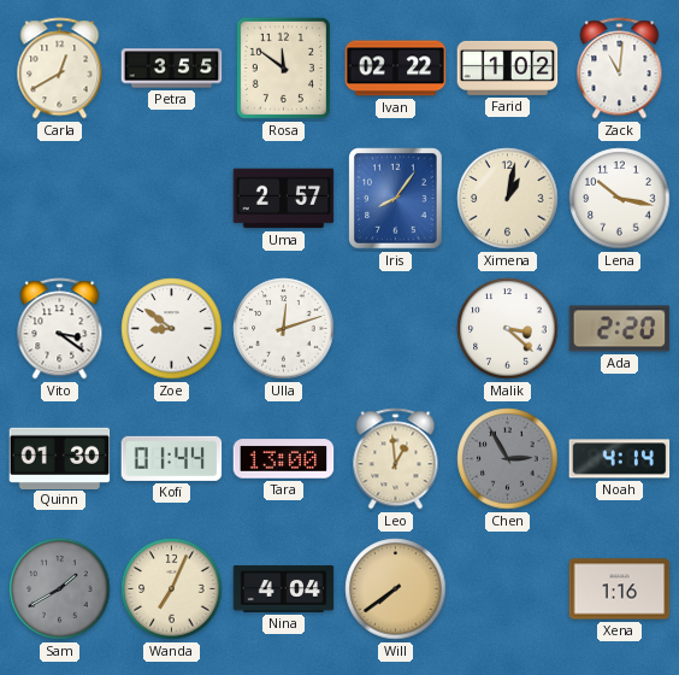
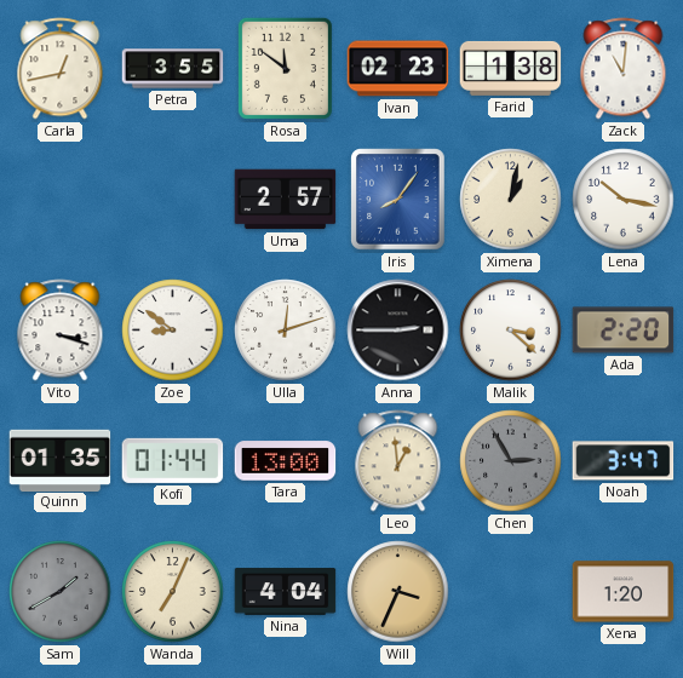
Carla: 12:40 -> 12:43 (61, 69)
Ivan: 02:22 -> 02:23 (398, 69)
Farid: 1:02 -> 1:38 (511, 68)
Vito: 3:21 -> 3:18 (61, 331)
Anna: none -> 2:45 (398, 331)
Quinn: 01:30 -> 01:35 (61, 460)
Noah: 4:14 -> 3:47 (624, 461)
Will: 7:39 -> 3:34 (398, 592)
Xena: 1:16 -> 1:20 (624, 592)
